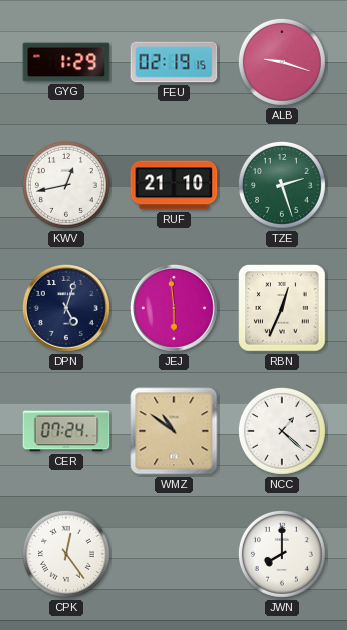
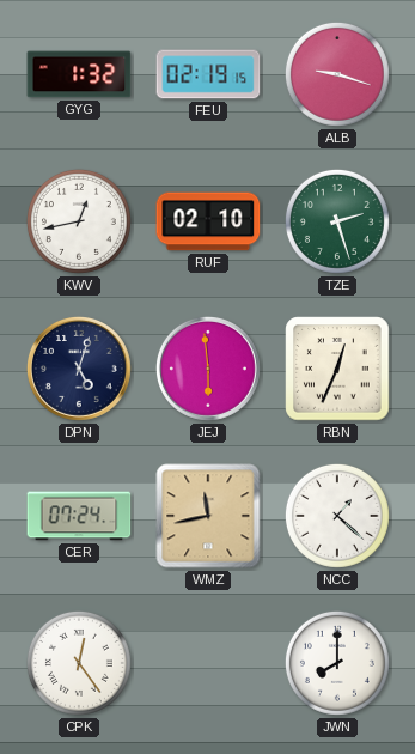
GYG: 1:29 -> 1:32 (79, 74)
RUF: 21:10 -> 02:10 (208, 221)
WMZ: 10:51 -> 11:43 (208, 516)
